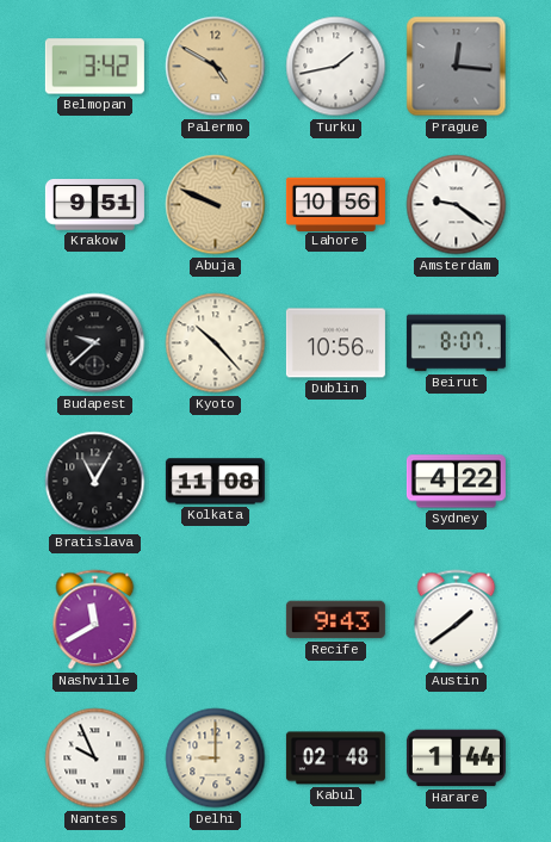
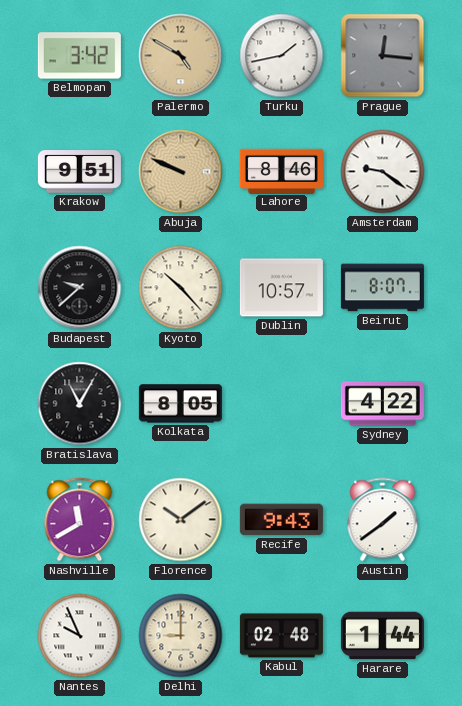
Lahore: 10:56 -> 8:46 (281, 171)
Dublin: 10:56 -> 10:57 (281, 288)
Kolkata: 11:08 -> 8:05 (180, 404)
Florence: none -> 10:09 (181, 520)
